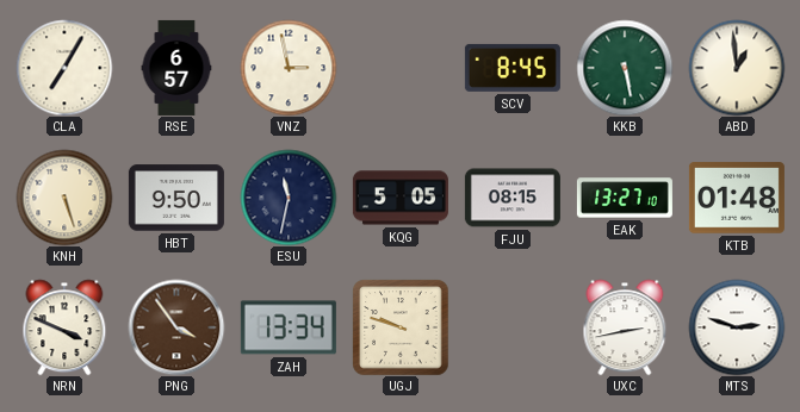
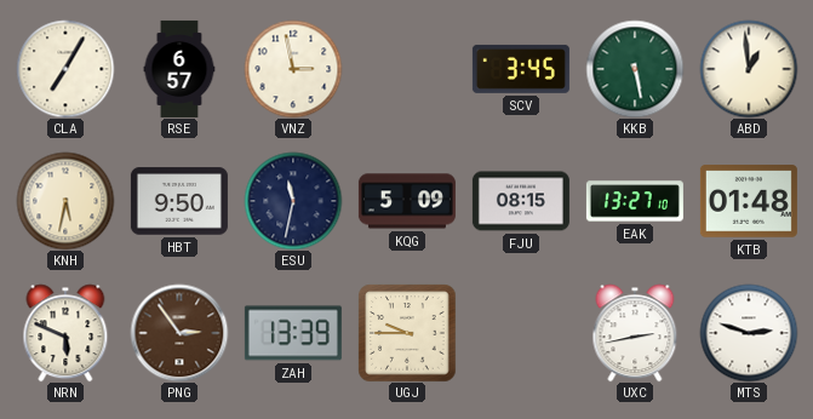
SCV: 8:45 -> 3:45 (521, 69)
KNH: 5:27 -> 5:32 (65, 201)
KQG: 5:05 -> 5:09 (407, 201)
NRN: 3:49 -> 5:49 (65, 333)
PNG: 3:54 -> 2:54 (179, 333)
ZAH: 13:34 -> 13:39 (293, 333)
UGJ: 9:48 -> 9:45 (407, 333)
